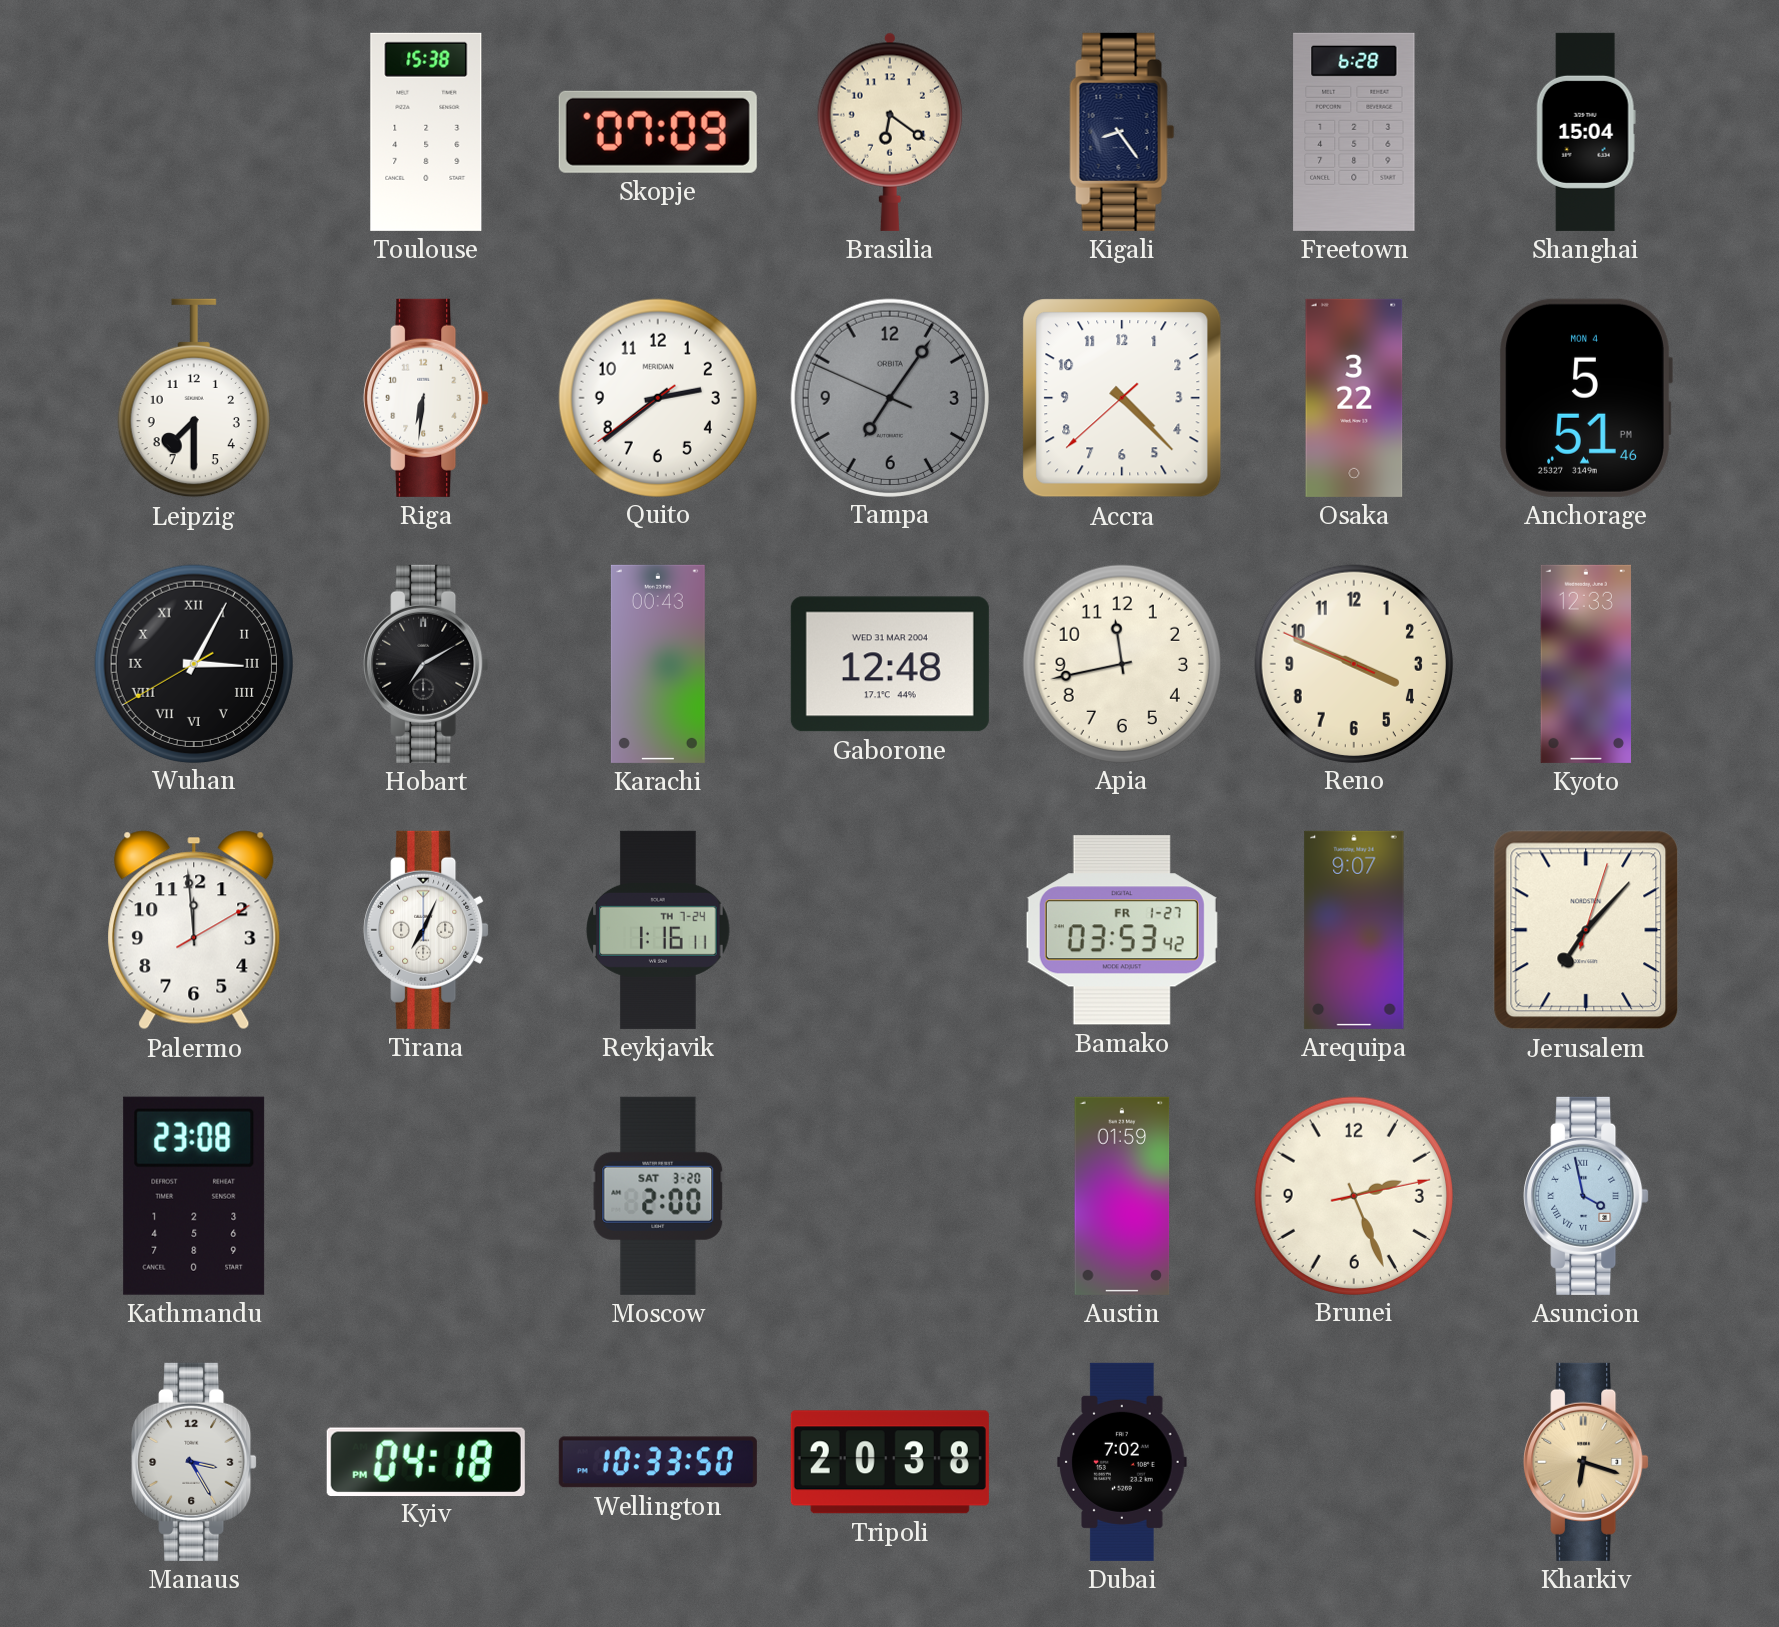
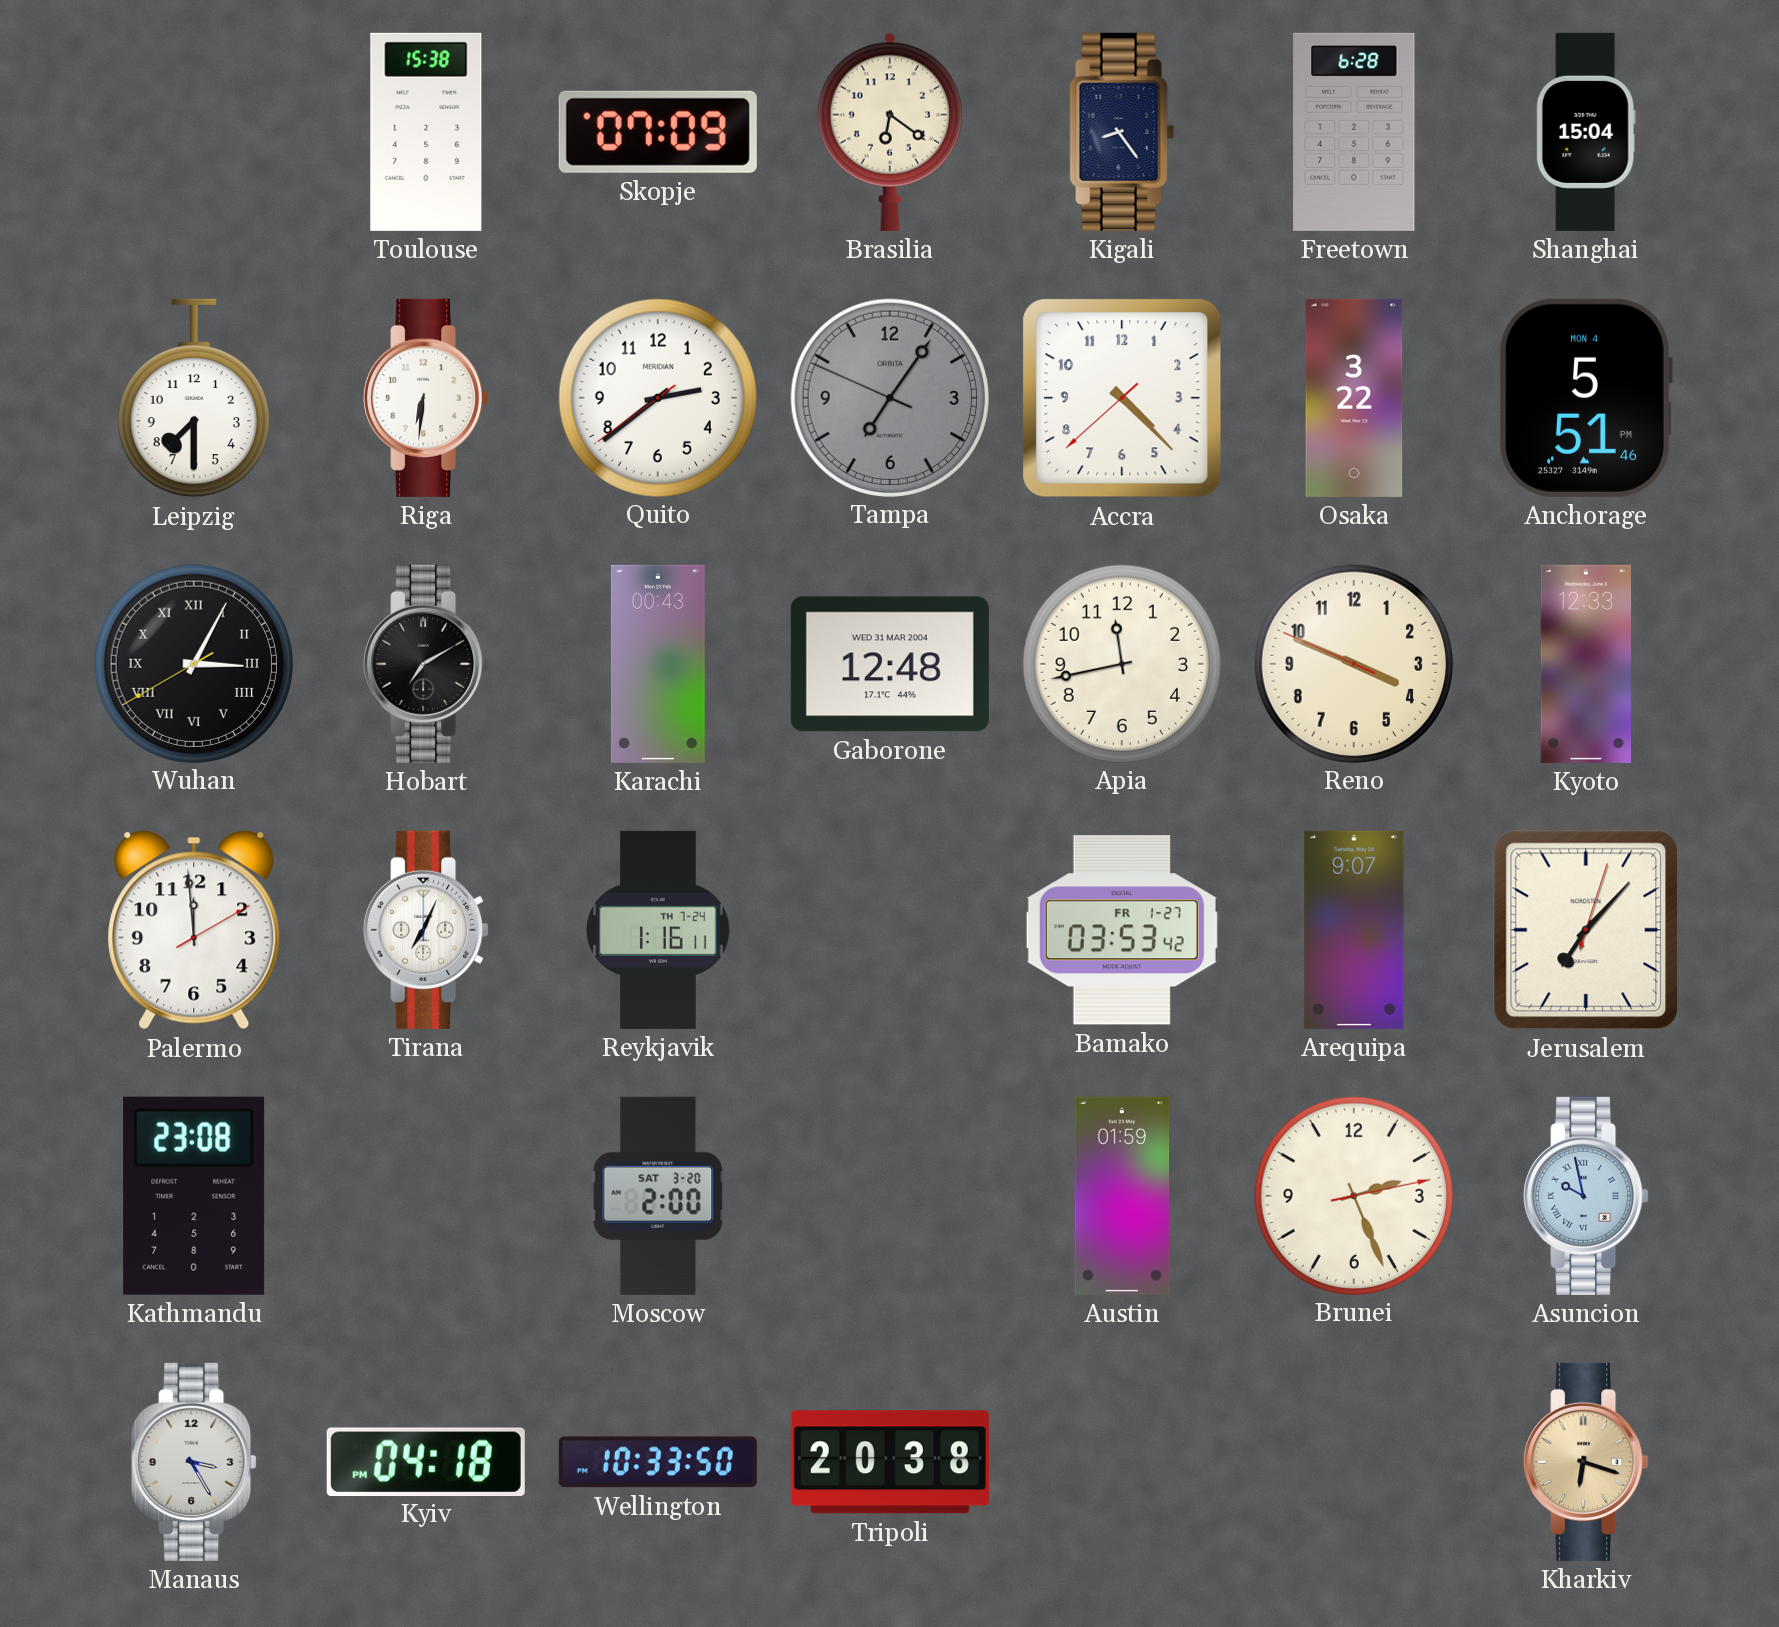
Asuncion: 3:58 -> 9:58 (1586, 1196)
Dubai: 7:02 -> none (1122, 1462)
